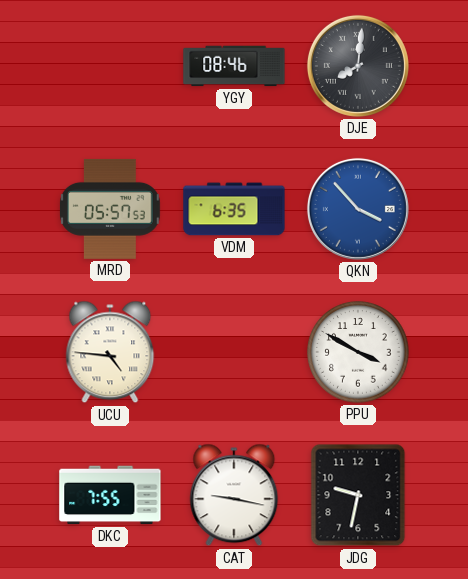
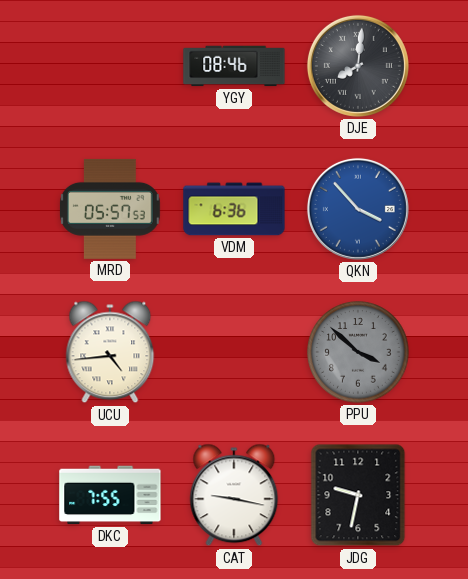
VDM: 6:35 -> 6:36 (234, 209)
UCU: 4:46 -> 4:44 (110, 352)
PPU: 3:50 -> 3:52 (358, 352)
PPU dial: white -> grey (358, 352)
